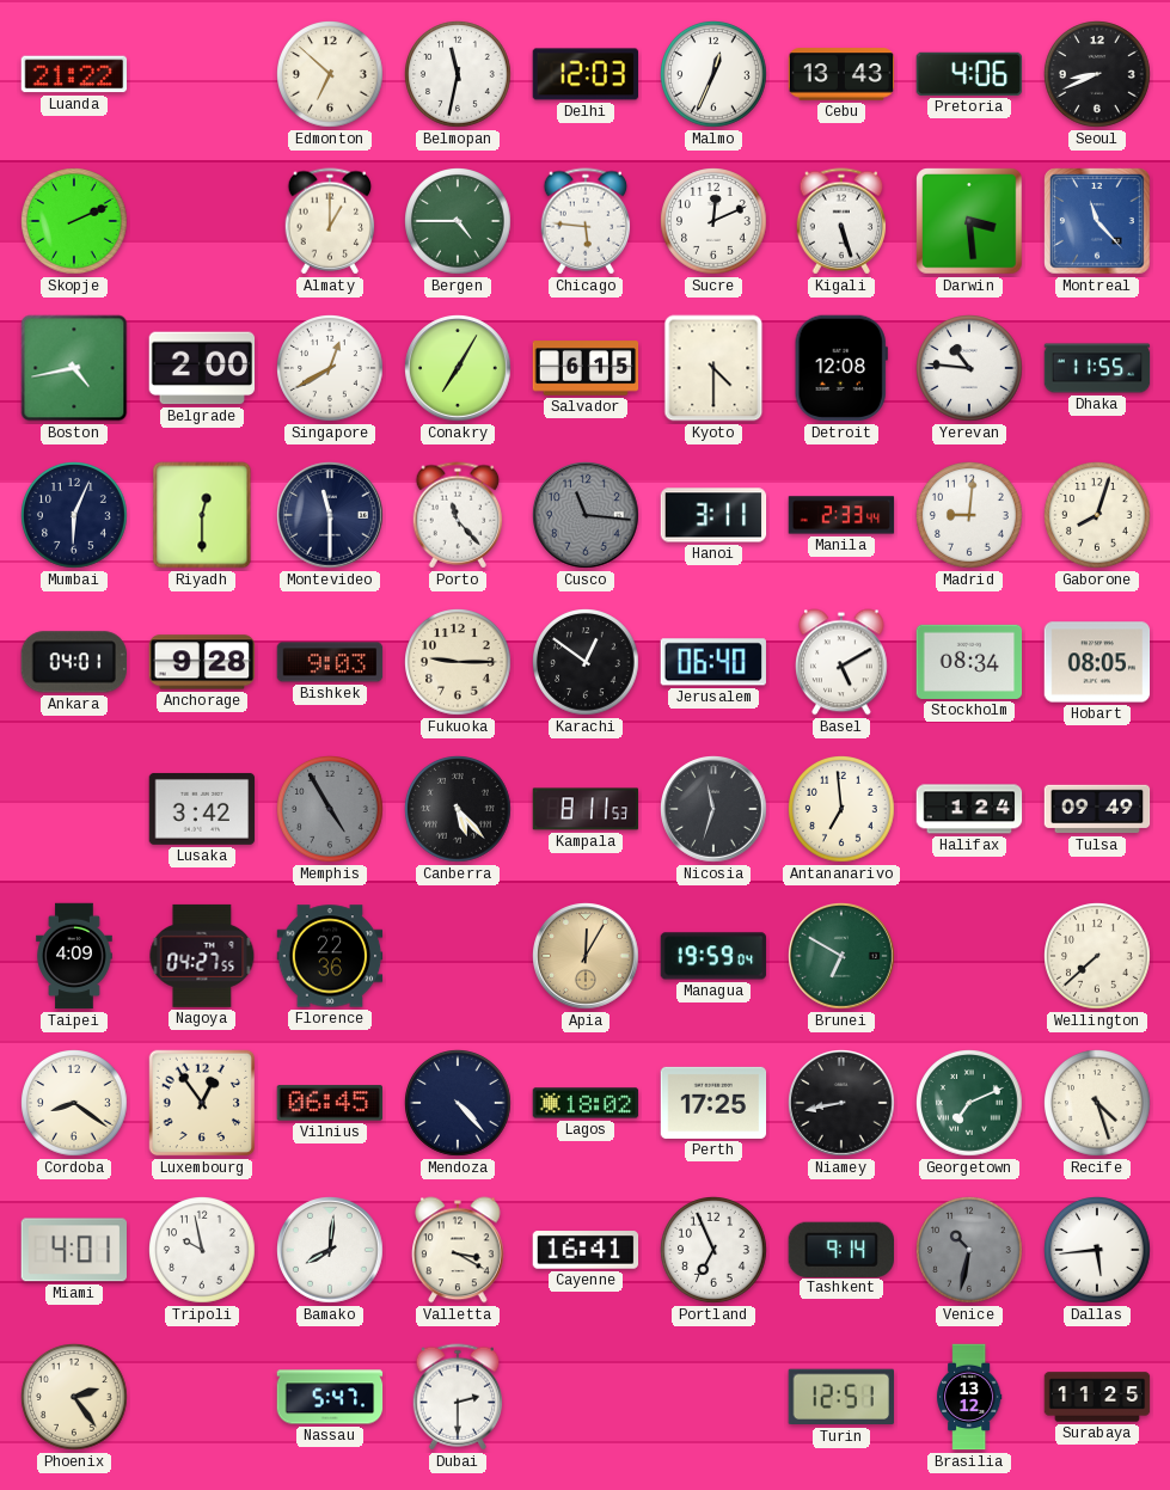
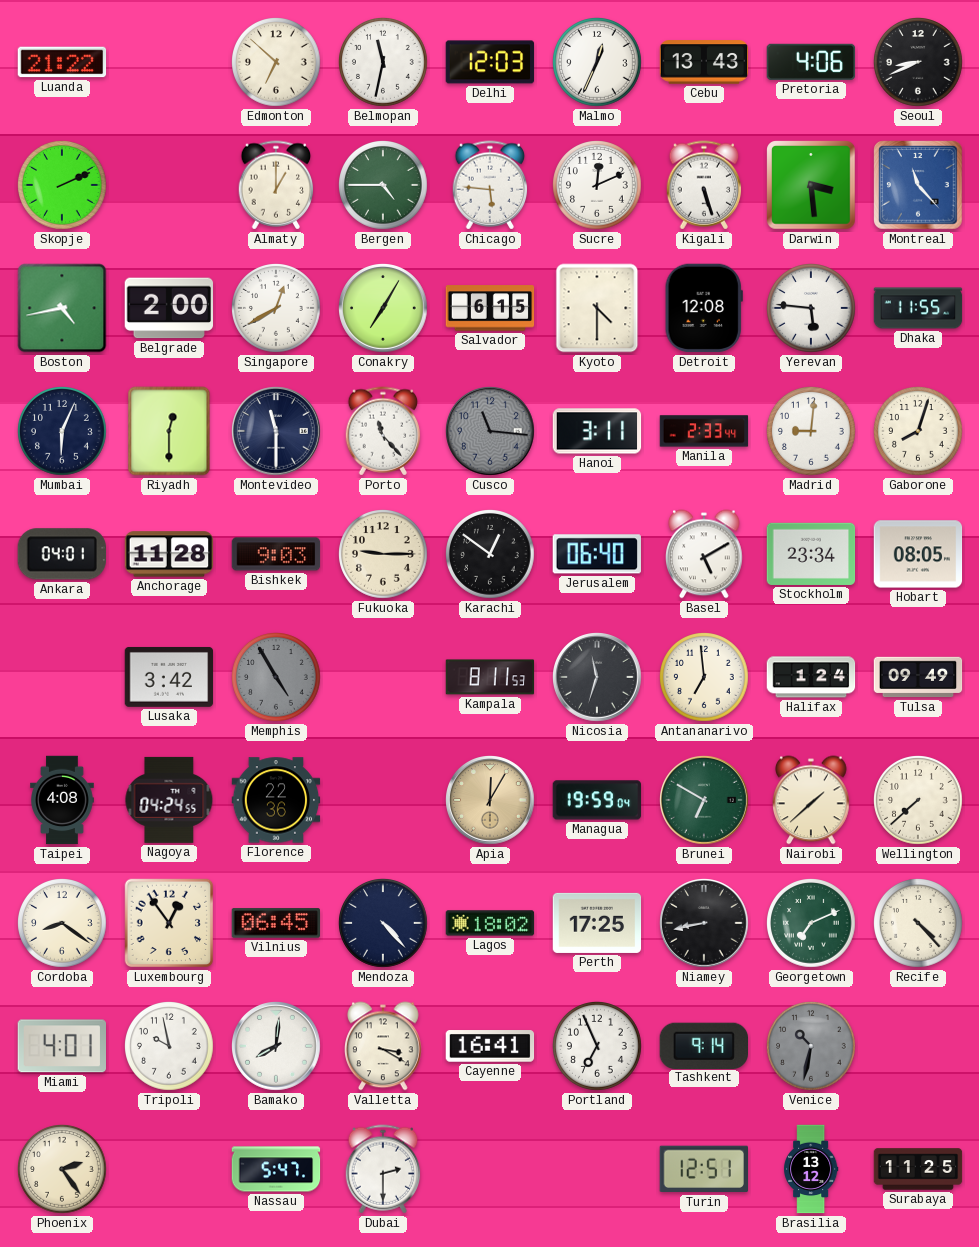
Yerevan: 10:46 -> 5:46 (812, 309)
Anchorage: 9:28 -> 11:28 (169, 554)
Stockholm: 08:34 -> 23:34 (811, 554)
Canberra: 5:23 -> none (459, 810)
Taipei: 4:09 -> 4:08 (62, 800)
Nagoya: 04:27 -> 04:24 (169, 800)
Nairobi: none -> 1:38 (812, 800)
Recife: 4:27 -> 4:23 (919, 924)
Dallas: 5:44 -> none (1098, 1251)
